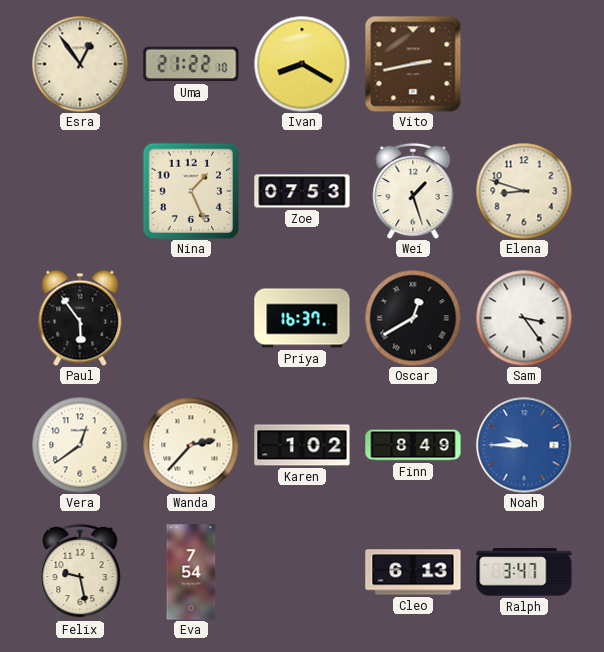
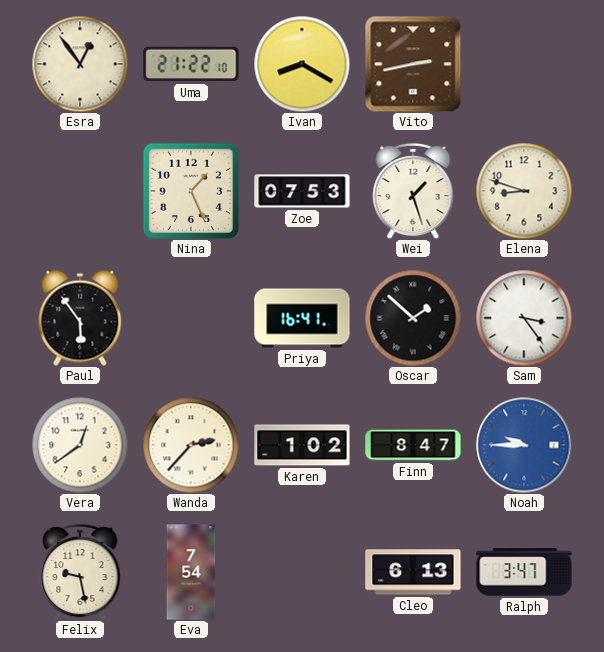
Priya: 16:37 -> 16:41 (302, 318)
Oscar: 12:40 -> 1:52 (413, 318)
Finn: 8:49 -> 8:47 (413, 445)
